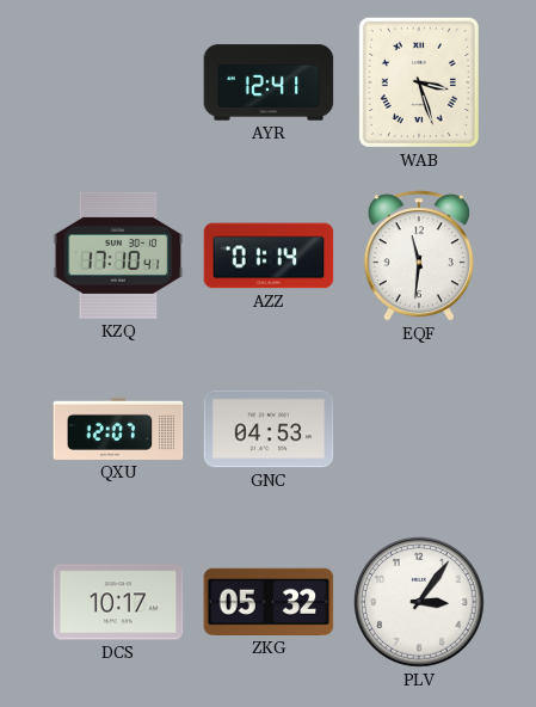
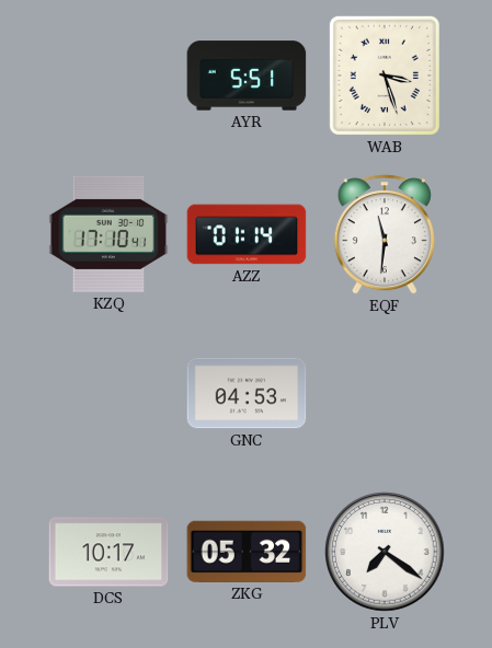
AYR: 12:41 -> 5:51 (247, 76)
QXU: 12:07 -> none (118, 429)
PLV: 3:06 -> 7:21 (385, 552)
